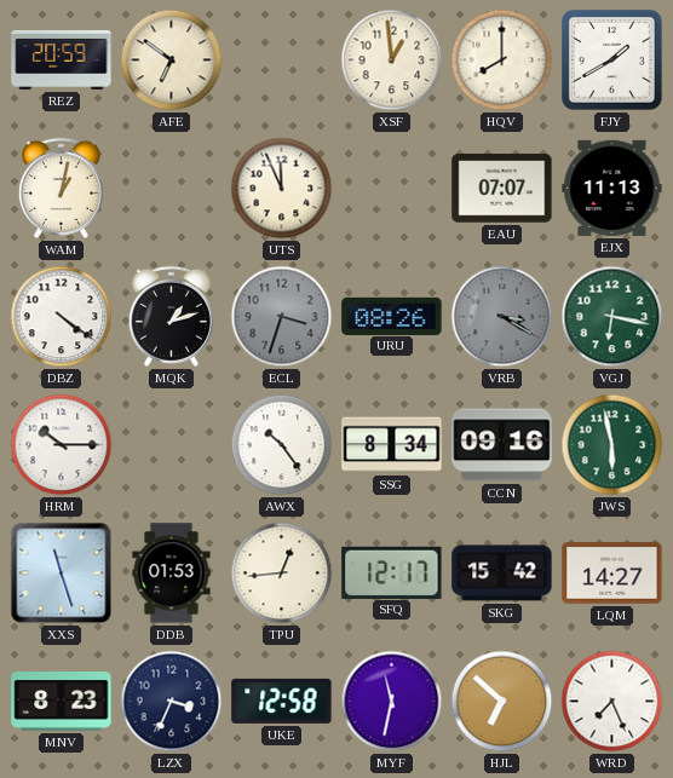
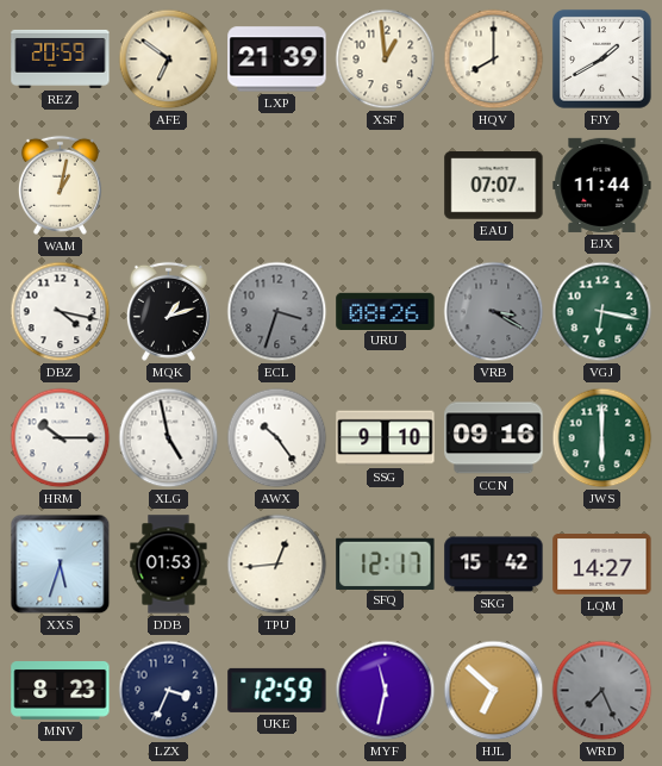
LXP: none -> 21:39 (277, 60)
UTS: 11:56 -> none (282, 189)
EJX: 11:13 -> 11:44 (602, 185)
DBZ: 4:21 -> 4:17 (61, 312)
XLG: none -> 4:58 (169, 438)
SSG: 8:34 -> 9:10 (386, 438)
JWS: 5:58 -> 6:00 (602, 438)
XXS: 11:27 -> 5:33 (61, 565)
UKE: 12:58 -> 12:59 (277, 690)
WRD dial: white -> grey (602, 691)
